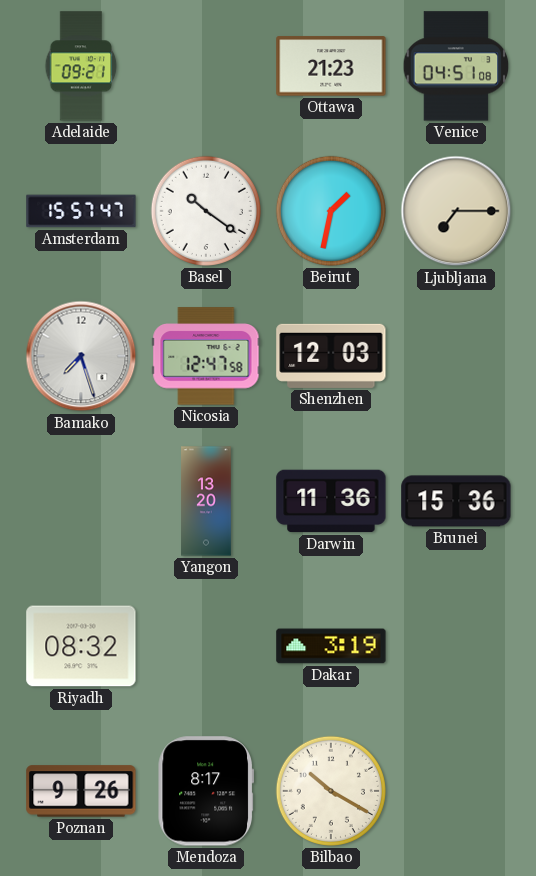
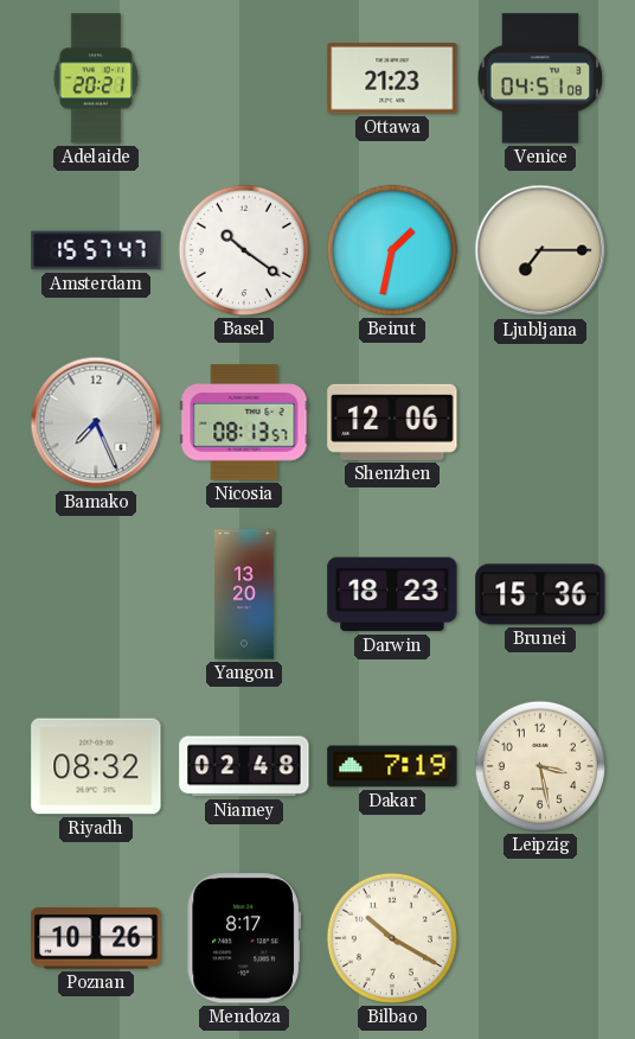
Adelaide: 09:21 -> 20:21 (96, 78)
Bamako: 7:27 -> 7:26 (96, 422)
Nicosia: 12:47 -> 08:13 (244, 422)
Shenzhen: 12:03 -> 12:06 (392, 422)
Darwin: 11:36 -> 18:23 (392, 594)
Niamey: none -> 02:48 (244, 766)
Dakar: 3:19 -> 7:19 (392, 766)
Leipzig: none -> 3:28 (540, 766)
Poznan: 9:26 -> 10:26 (96, 938)
